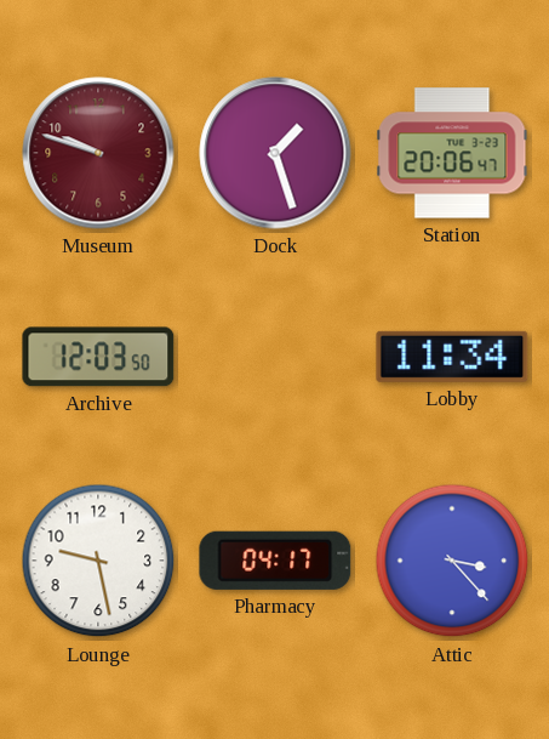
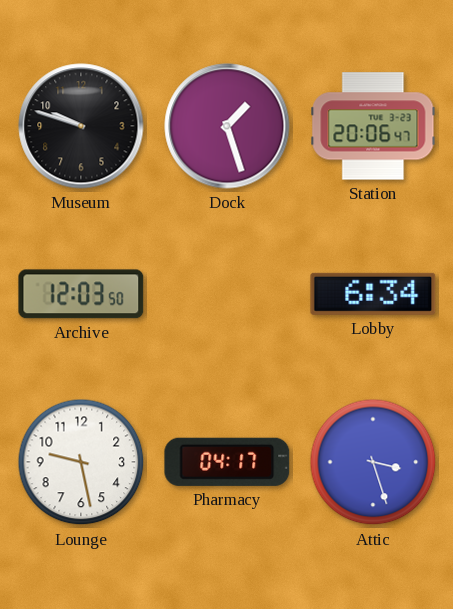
Museum dial: burgundy -> black (81, 126)
Lobby: 11:34 -> 6:34 (373, 294)
Attic: 3:23 -> 3:27 (373, 462)
